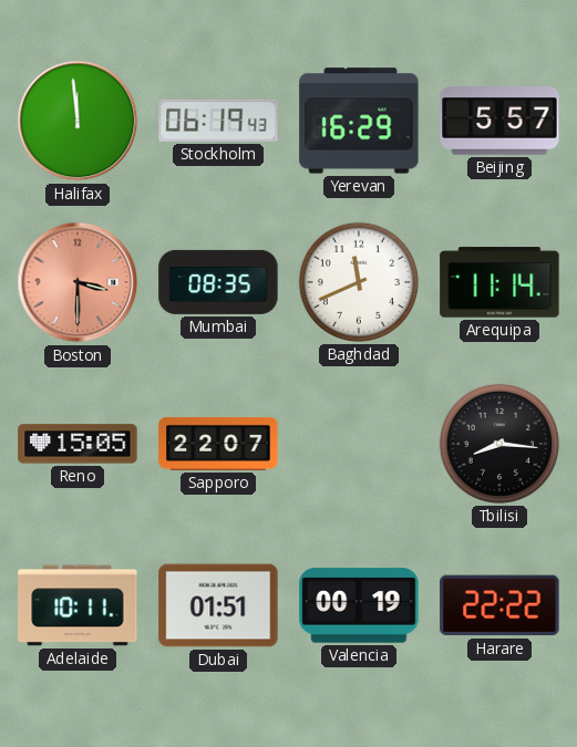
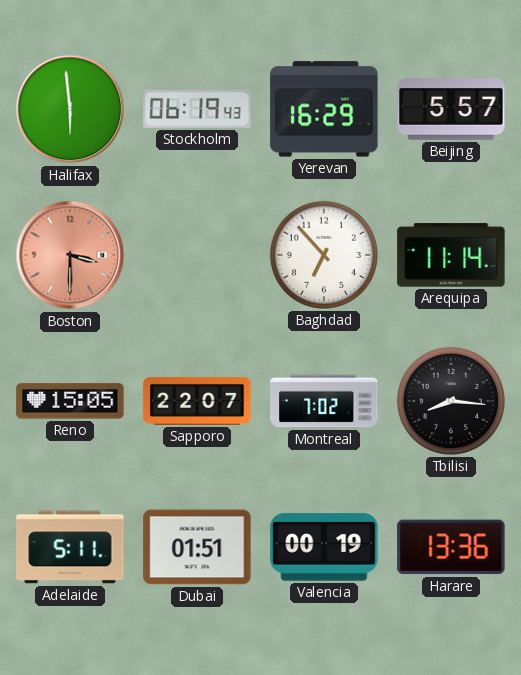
Halifax: 11:59 -> 5:59 (70, 109)
Mumbai: 08:35 -> none (218, 282)
Baghdad: 11:41 -> 6:53 (324, 255)
Montreal: none -> 7:02 (324, 401)
Adelaide: 10:11 -> 5:11 (70, 547)
Harare: 22:22 -> 13:36 (451, 547)
